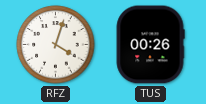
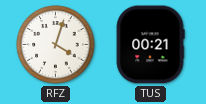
TUS: 00:26 -> 00:21 (150, 45)
